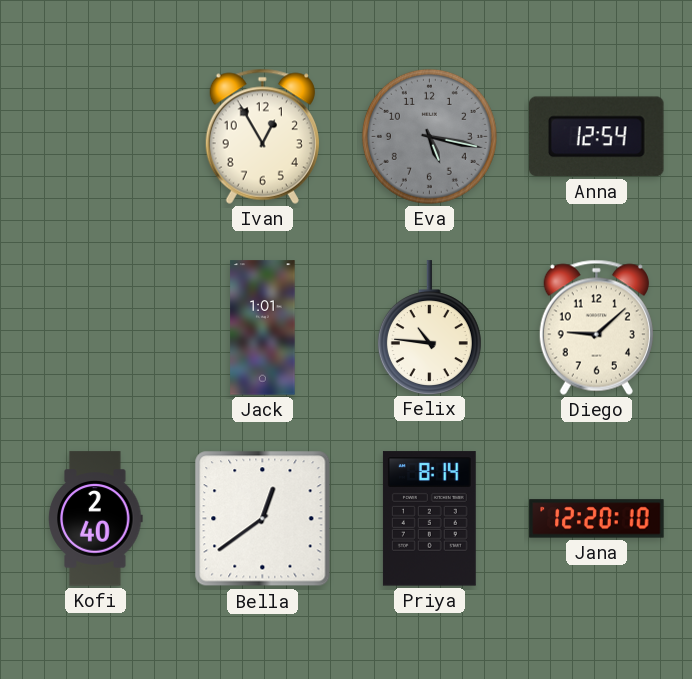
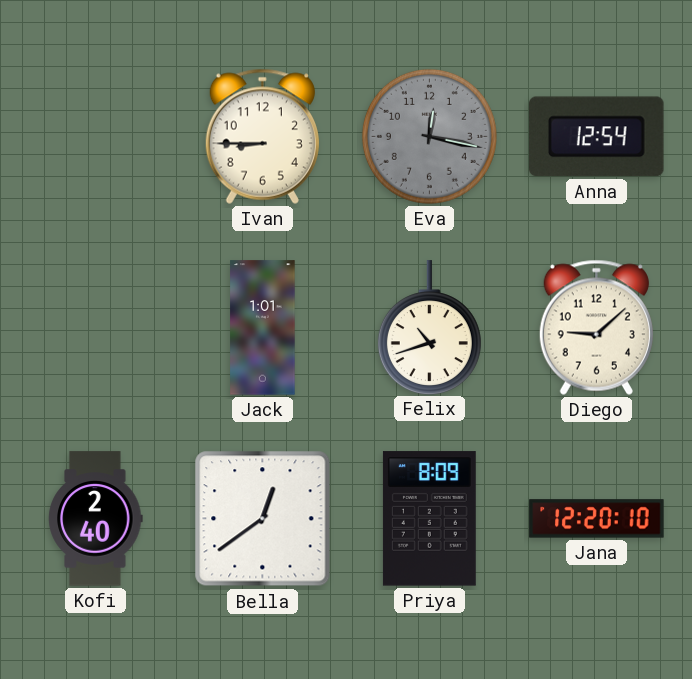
Ivan: 12:55 -> 8:45 (262, 136)
Eva: 5:17 -> 12:17 (429, 136)
Felix: 10:46 -> 10:42 (429, 327)
Priya: 8:14 -> 8:09 (429, 519)
